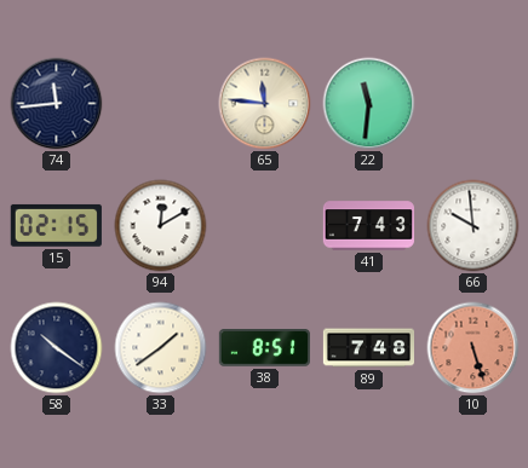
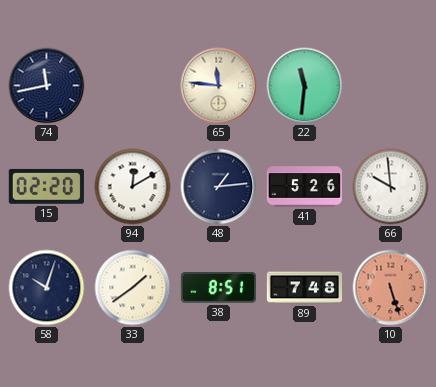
74: 11:44 -> 11:43 (47, 86)
15: 02:15 -> 02:20 (46, 186)
48: none -> 1:14 (219, 187)
41: 7:43 -> 5:26 (304, 187)
58: 10:21 -> 10:03 (47, 288)
